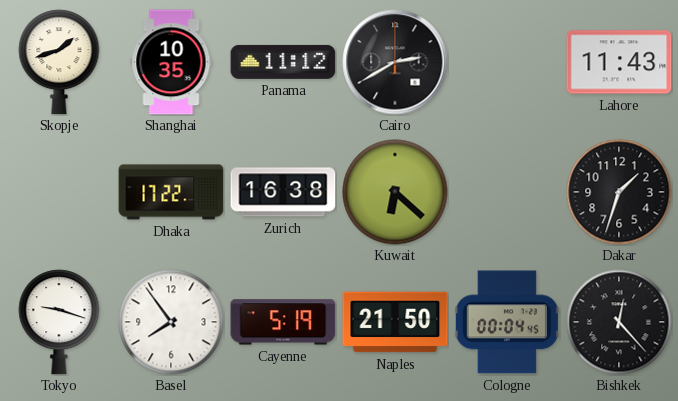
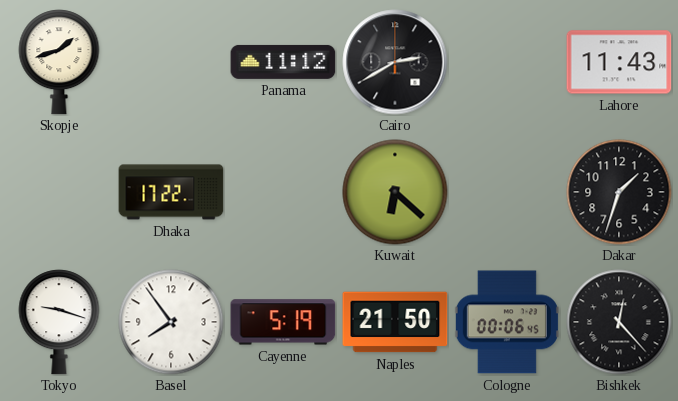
Shanghai: 10:35 -> none (171, 62)
Zurich: 16:38 -> none (283, 192)
Cologne: 00:04 -> 00:06 (507, 322)
